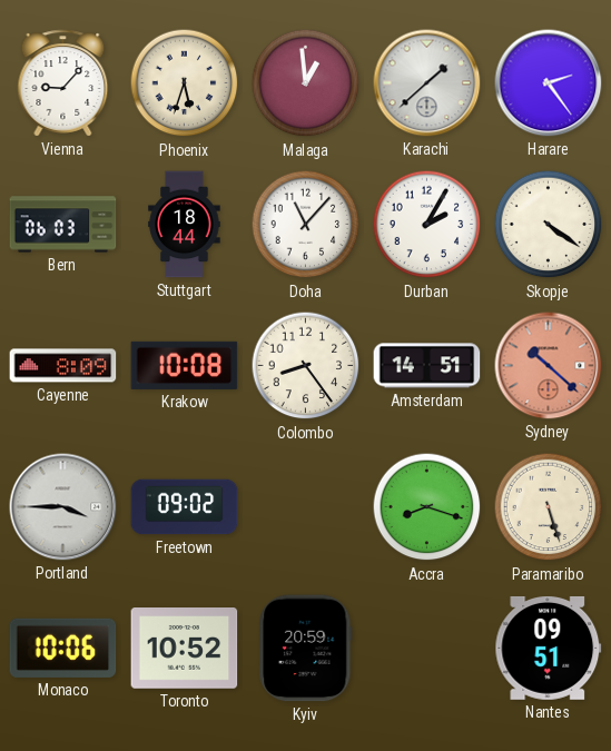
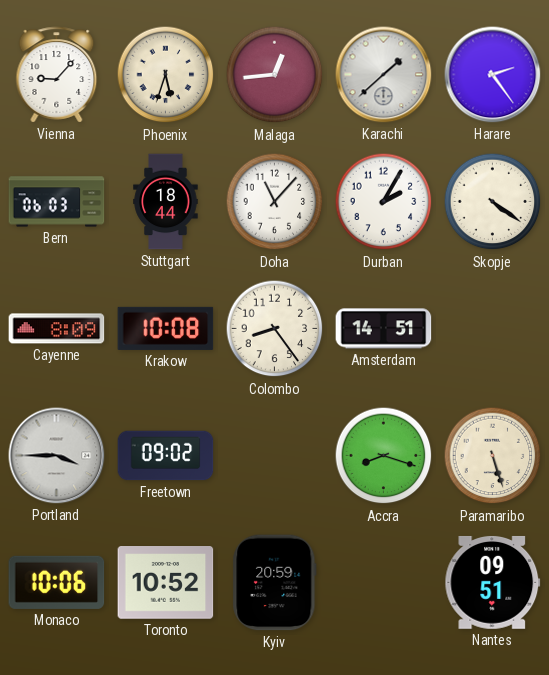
Malaga: 12:59 -> 12:44 (275, 75)
Sydney: 10:22 -> none (549, 366)
